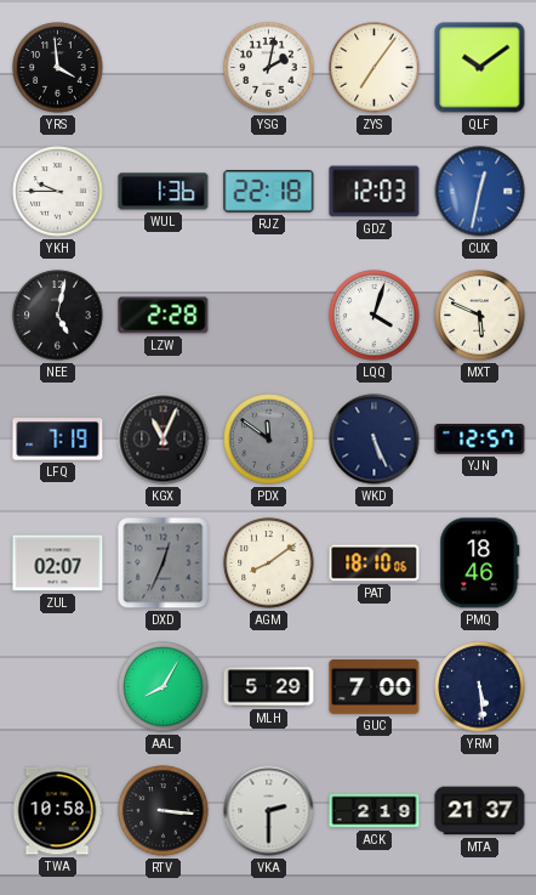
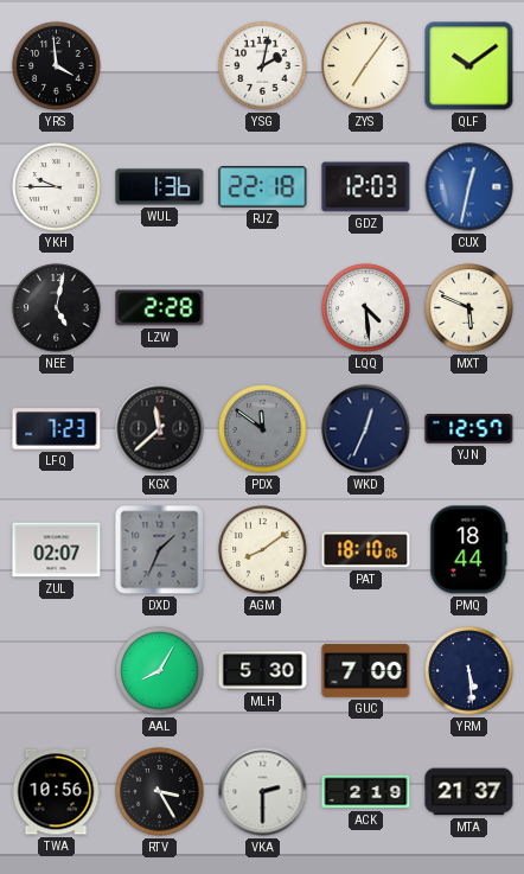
LQQ: 4:03 -> 4:29 (366, 308)
LFQ: 7:19 -> 7:23 (57, 429)
KGX: 11:04 -> 11:38 (160, 429)
WKD: 5:26 -> 12:34 (366, 429)
DXD: 12:34 -> 1:34 (160, 550)
PMQ: 18:46 -> 18:44 (469, 550)
MLH: 5:29 -> 5:30 (263, 671)
TWA: 10:58 -> 10:56 (56, 792)
RTV: 3:16 -> 3:25 (160, 792)
